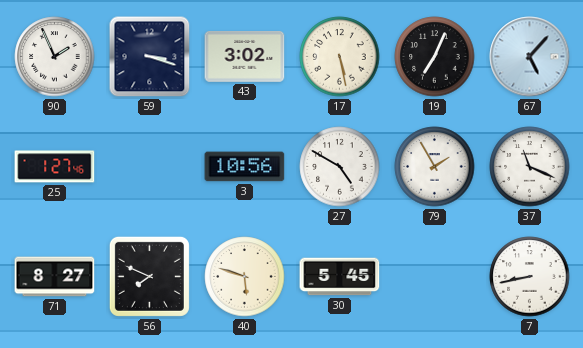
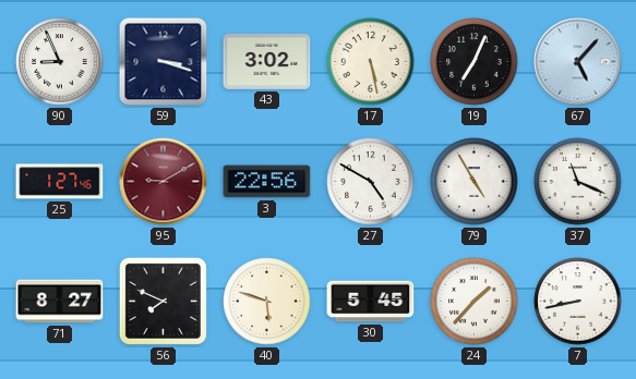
90: 1:56 -> 8:56 (60, 62)
95: none -> 9:10 (164, 182)
3: 10:56 -> 22:56 (267, 182)
79: 1:55 -> 4:55 (475, 182)
24: none -> 1:37 (475, 302)
